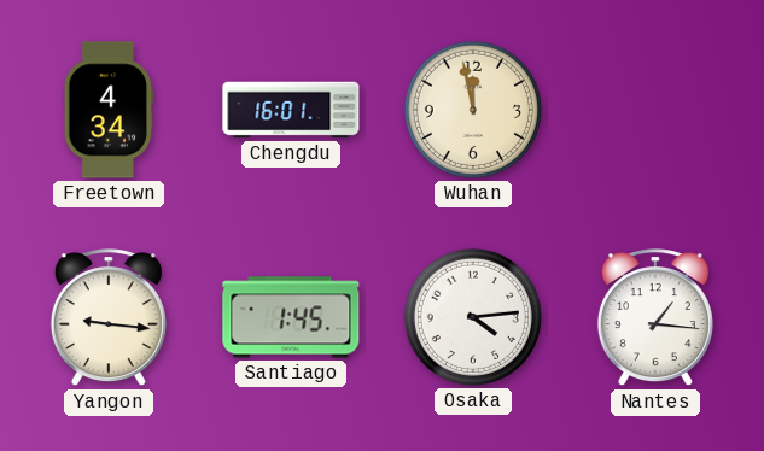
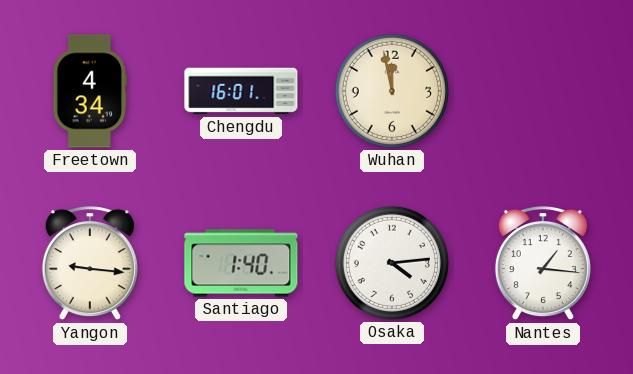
Santiago: 1:45 -> 1:40 (241, 263)
